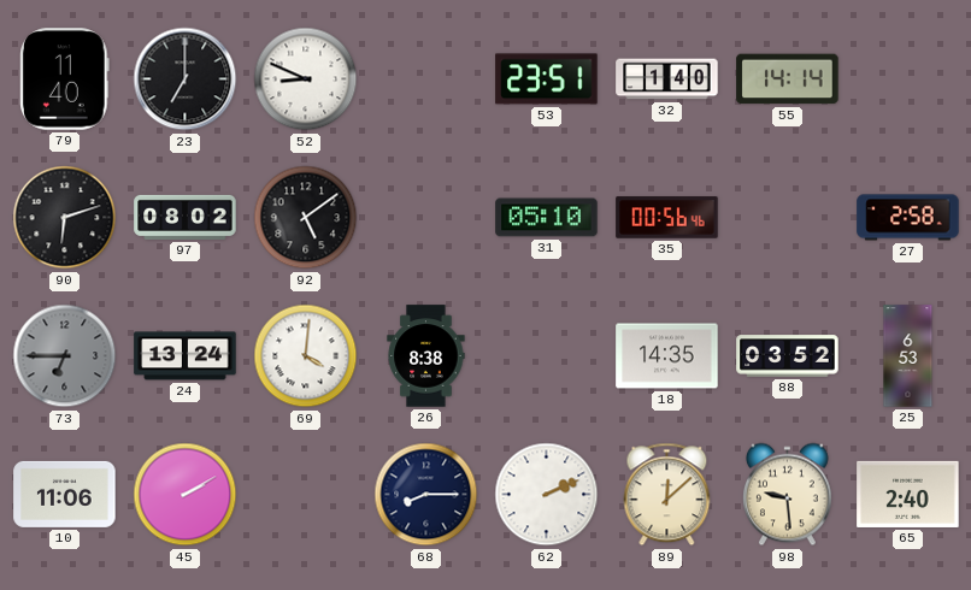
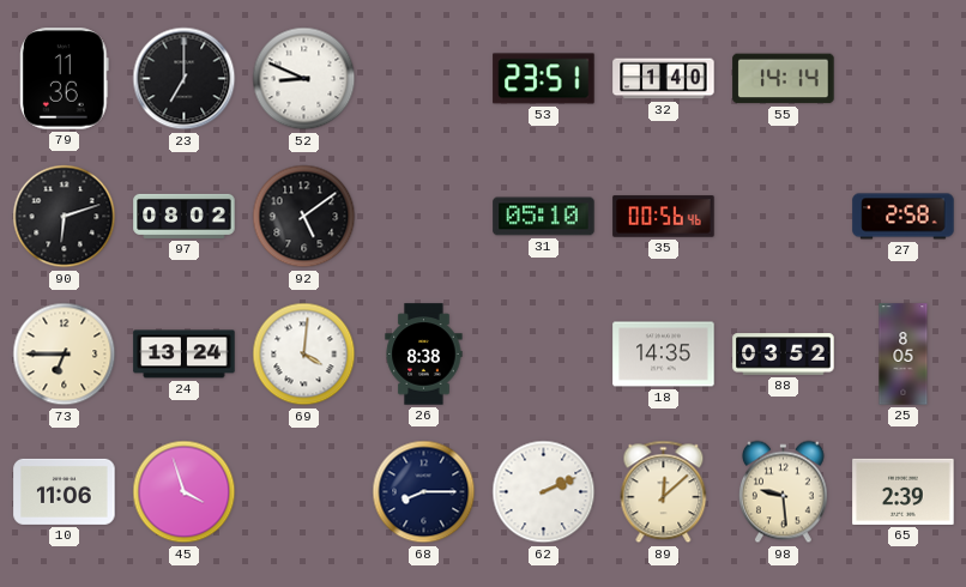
79: 11:40 -> 11:36 (65, 79)
73 dial: grey -> cream (65, 355)
25: 6:53 -> 8:05 (904, 355)
45: 2:10 -> 3:57 (185, 492)
65: 2:40 -> 2:39 (904, 491)
